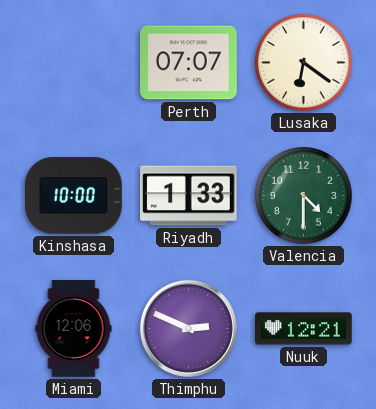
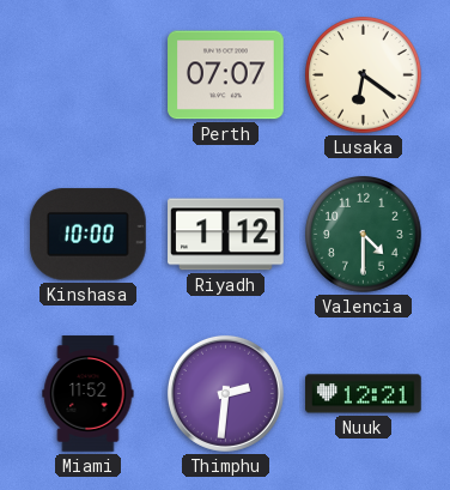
Riyadh: 1:33 -> 1:12 (226, 235)
Miami: 12:06 -> 11:52 (89, 394)
Thimphu: 2:49 -> 2:31 (225, 393)
